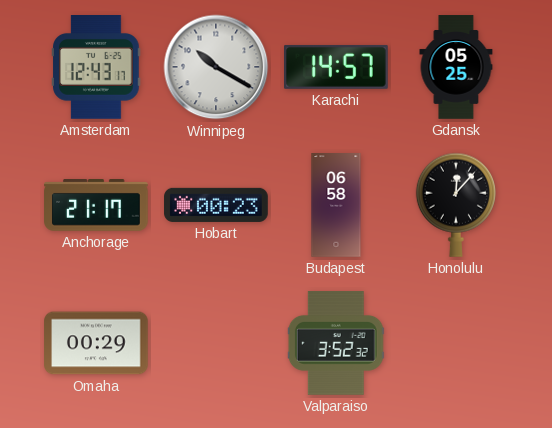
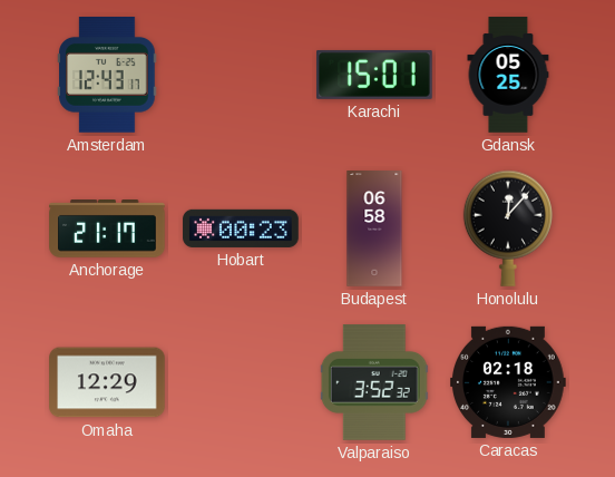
Winnipeg: 10:20 -> none (216, 67)
Karachi: 14:57 -> 15:01 (375, 75)
Omaha: 00:29 -> 12:29 (107, 382)
Caracas: none -> 02:18 (509, 382)
